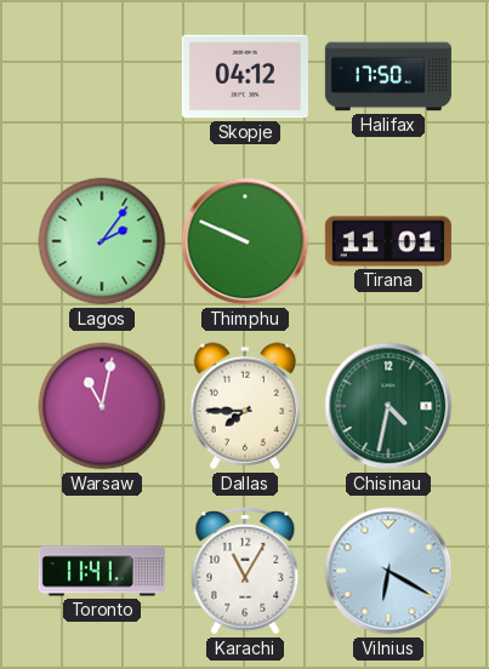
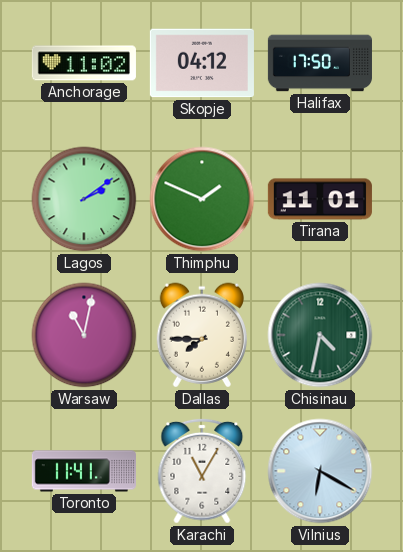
Anchorage: none -> 11:02 (84, 63)
Lagos: 2:06 -> 2:09 (84, 199)
Thimphu: 9:49 -> 1:49 (202, 199)
